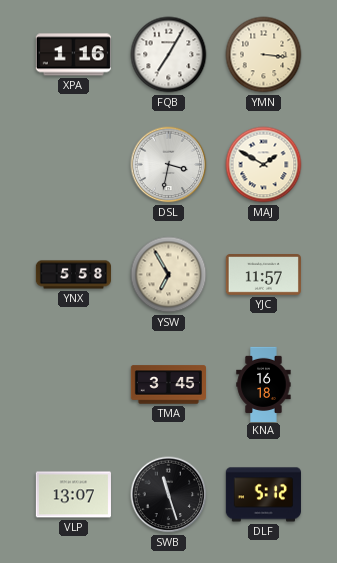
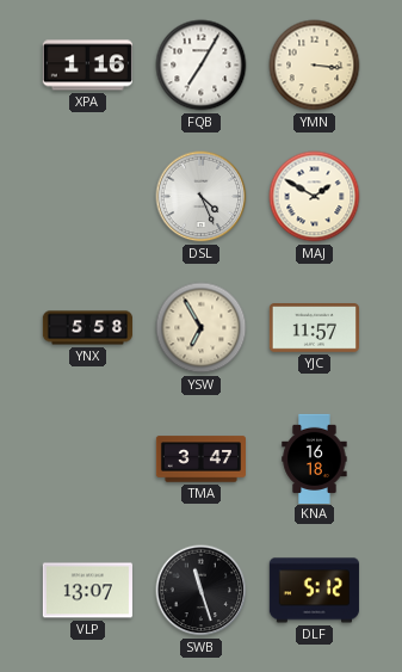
DSL: 3:32 -> 4:26 (202, 197)
TMA: 3:45 -> 3:47 (200, 460)
